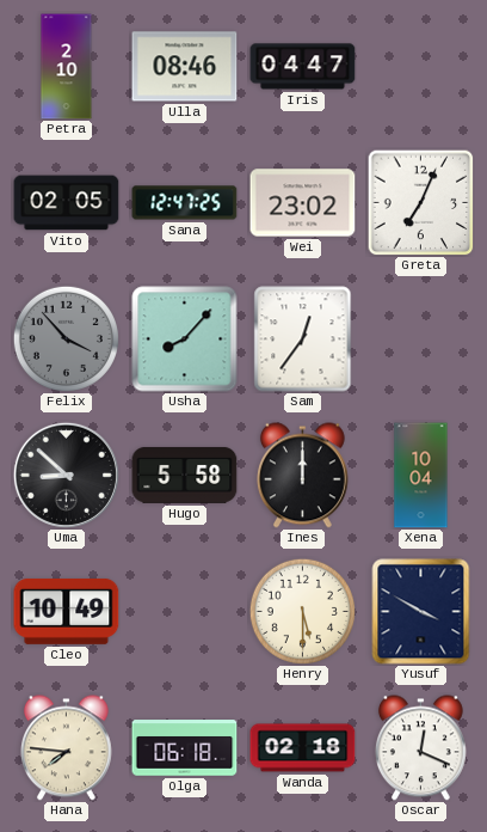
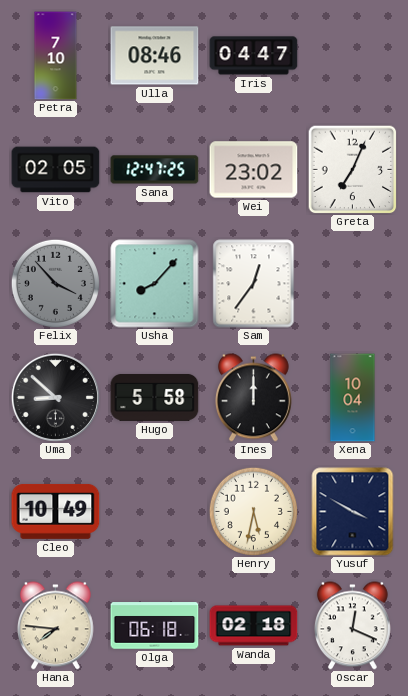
Petra: 2:10 -> 7:10 (56, 56)
Henry: 5:30 -> 5:32 (253, 511)
